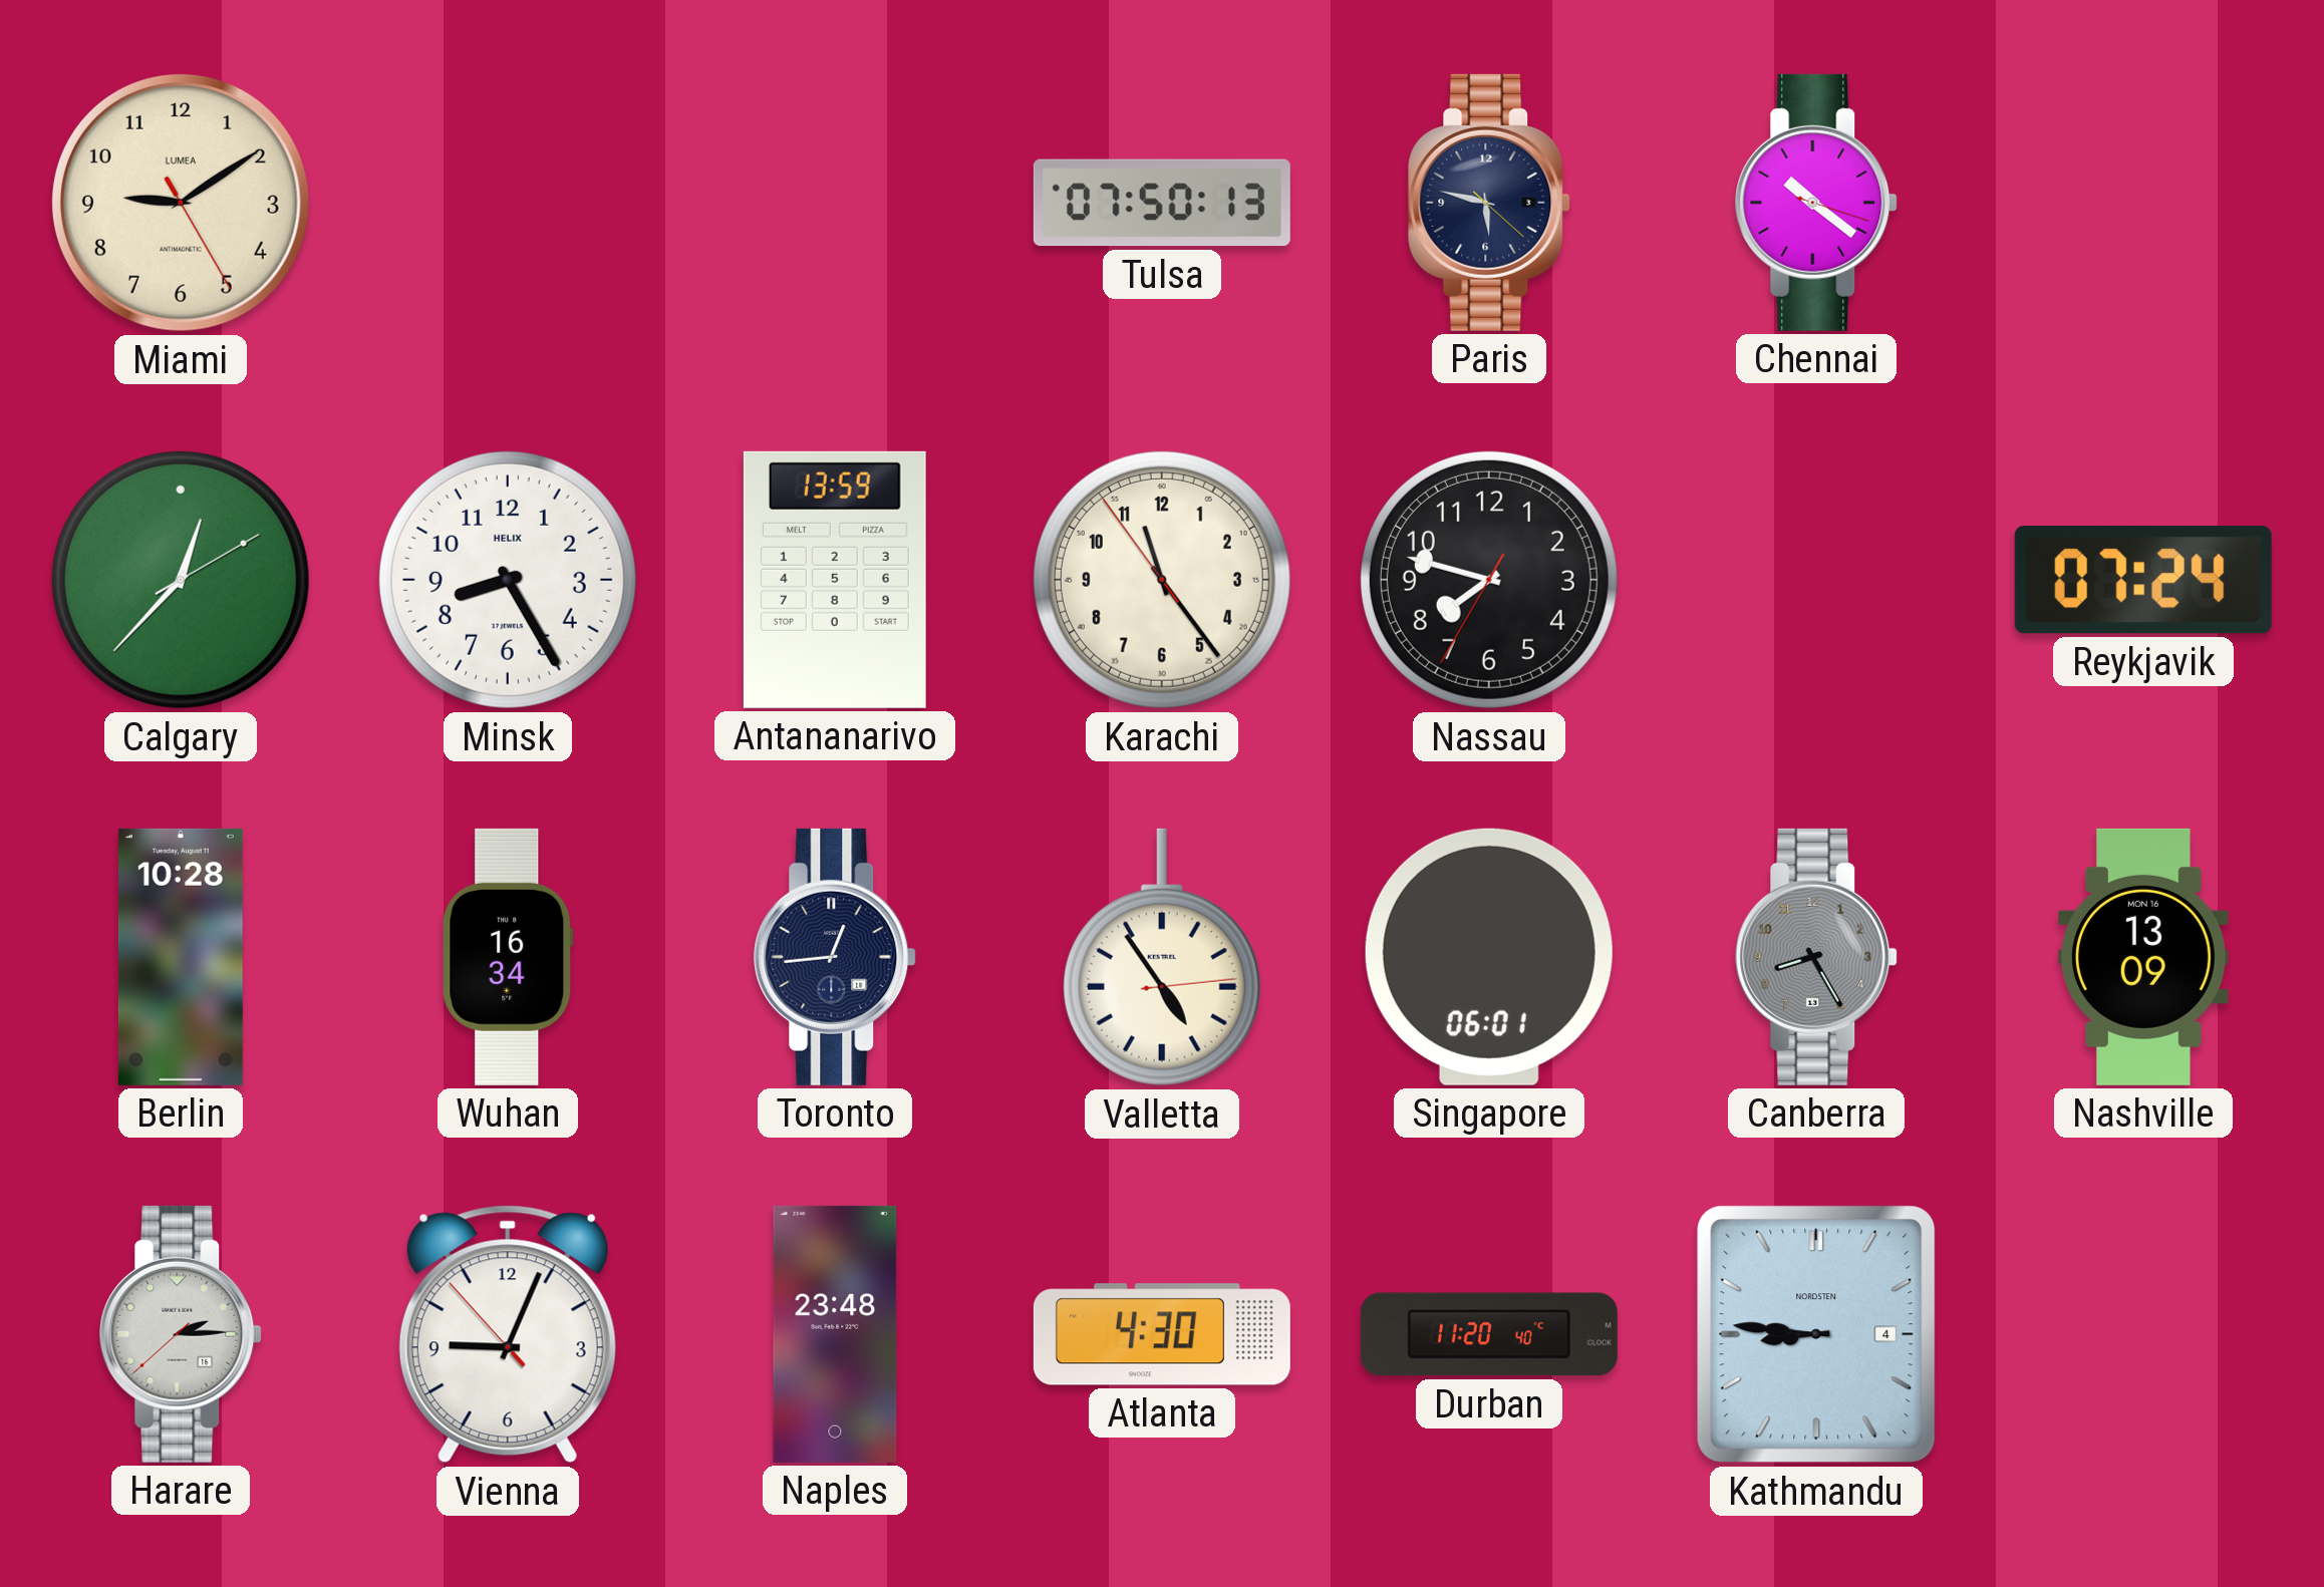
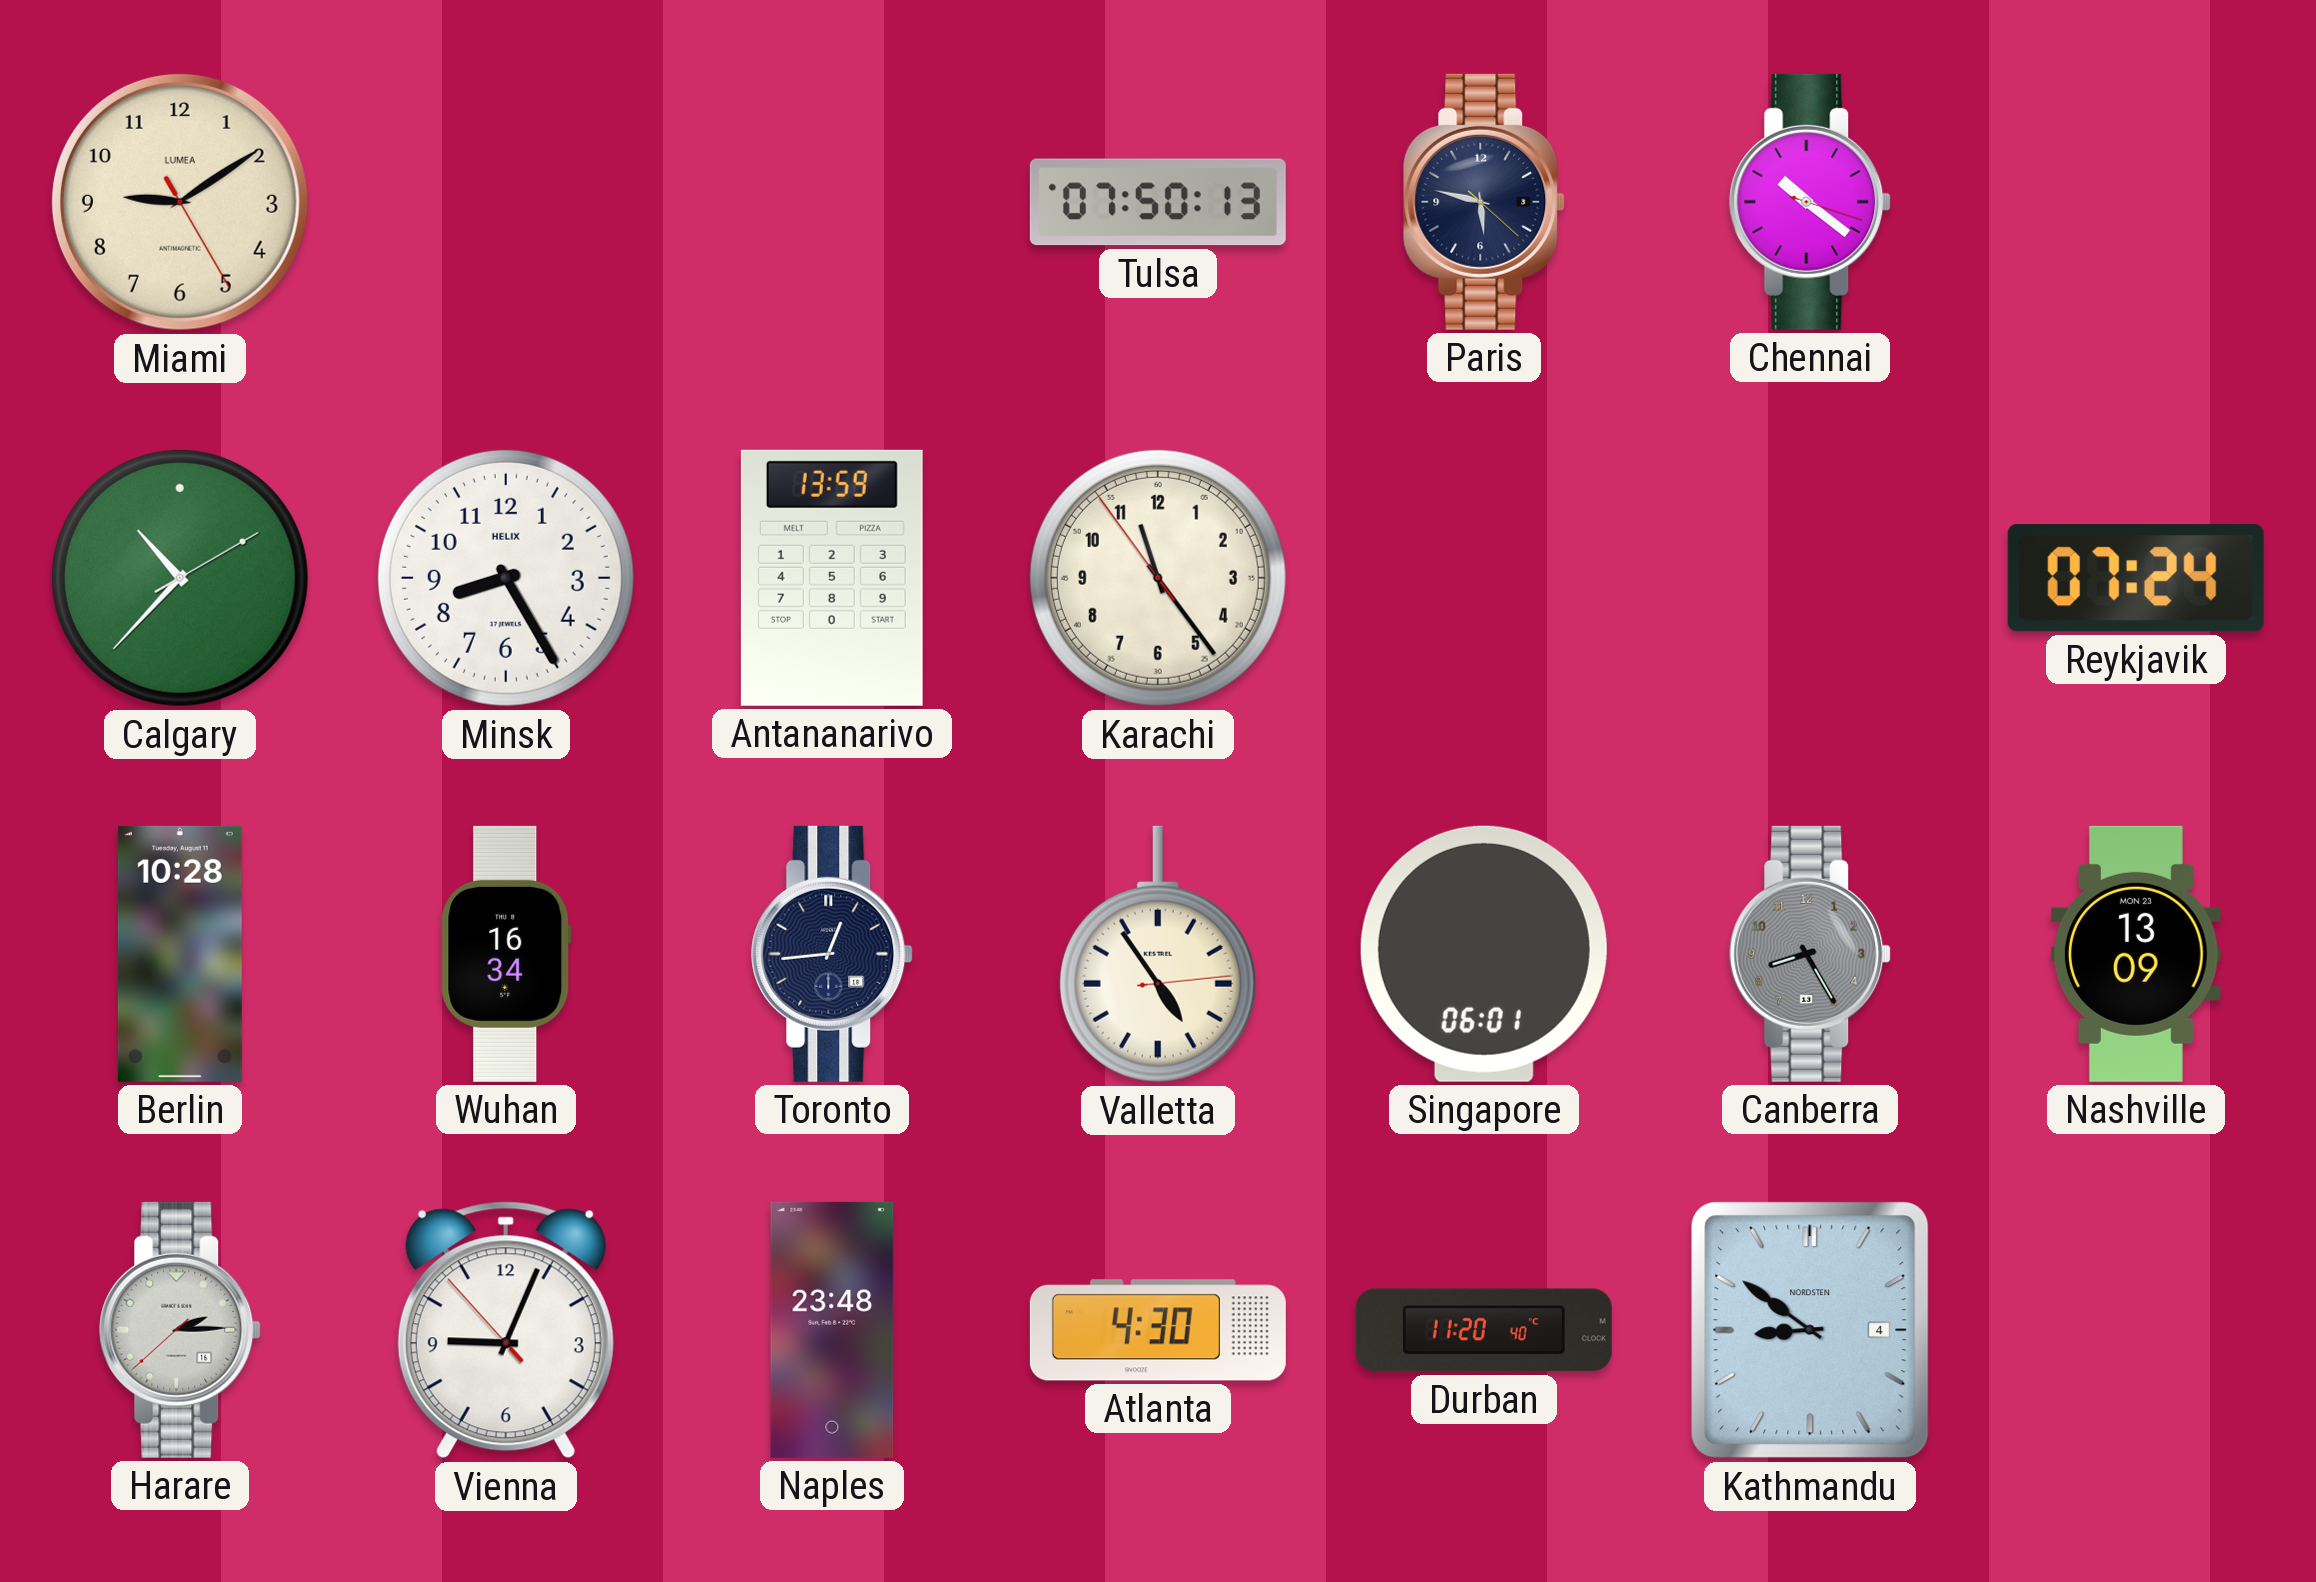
Calgary: 12:37 -> 10:37 (180, 578)
Nassau: 7:47 -> none (1489, 580)
Nashville date: MON 16 -> MON 23 (2136, 954)
Kathmandu: 8:46 -> 8:51 (1810, 1330)
